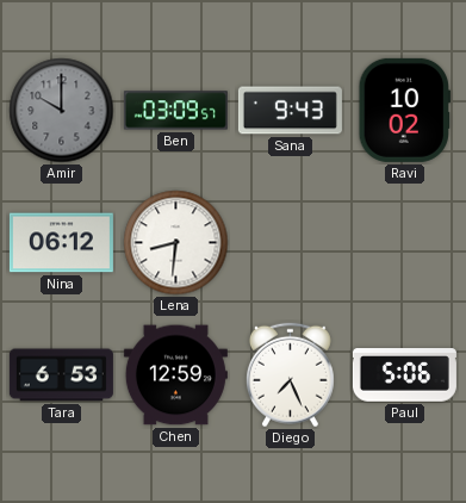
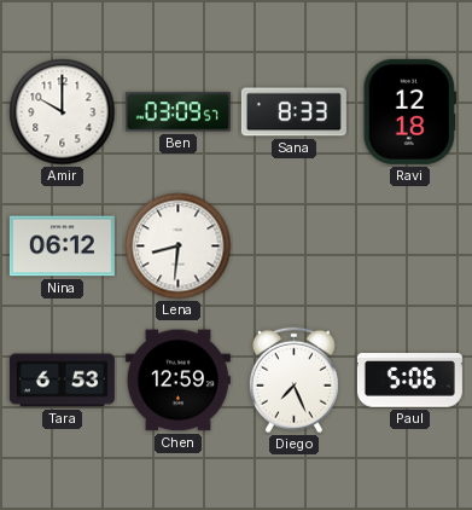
Amir dial: grey -> white (63, 112)
Sana: 9:43 -> 8:33 (293, 112)
Ravi: 10:02 -> 12:18 (409, 111)
